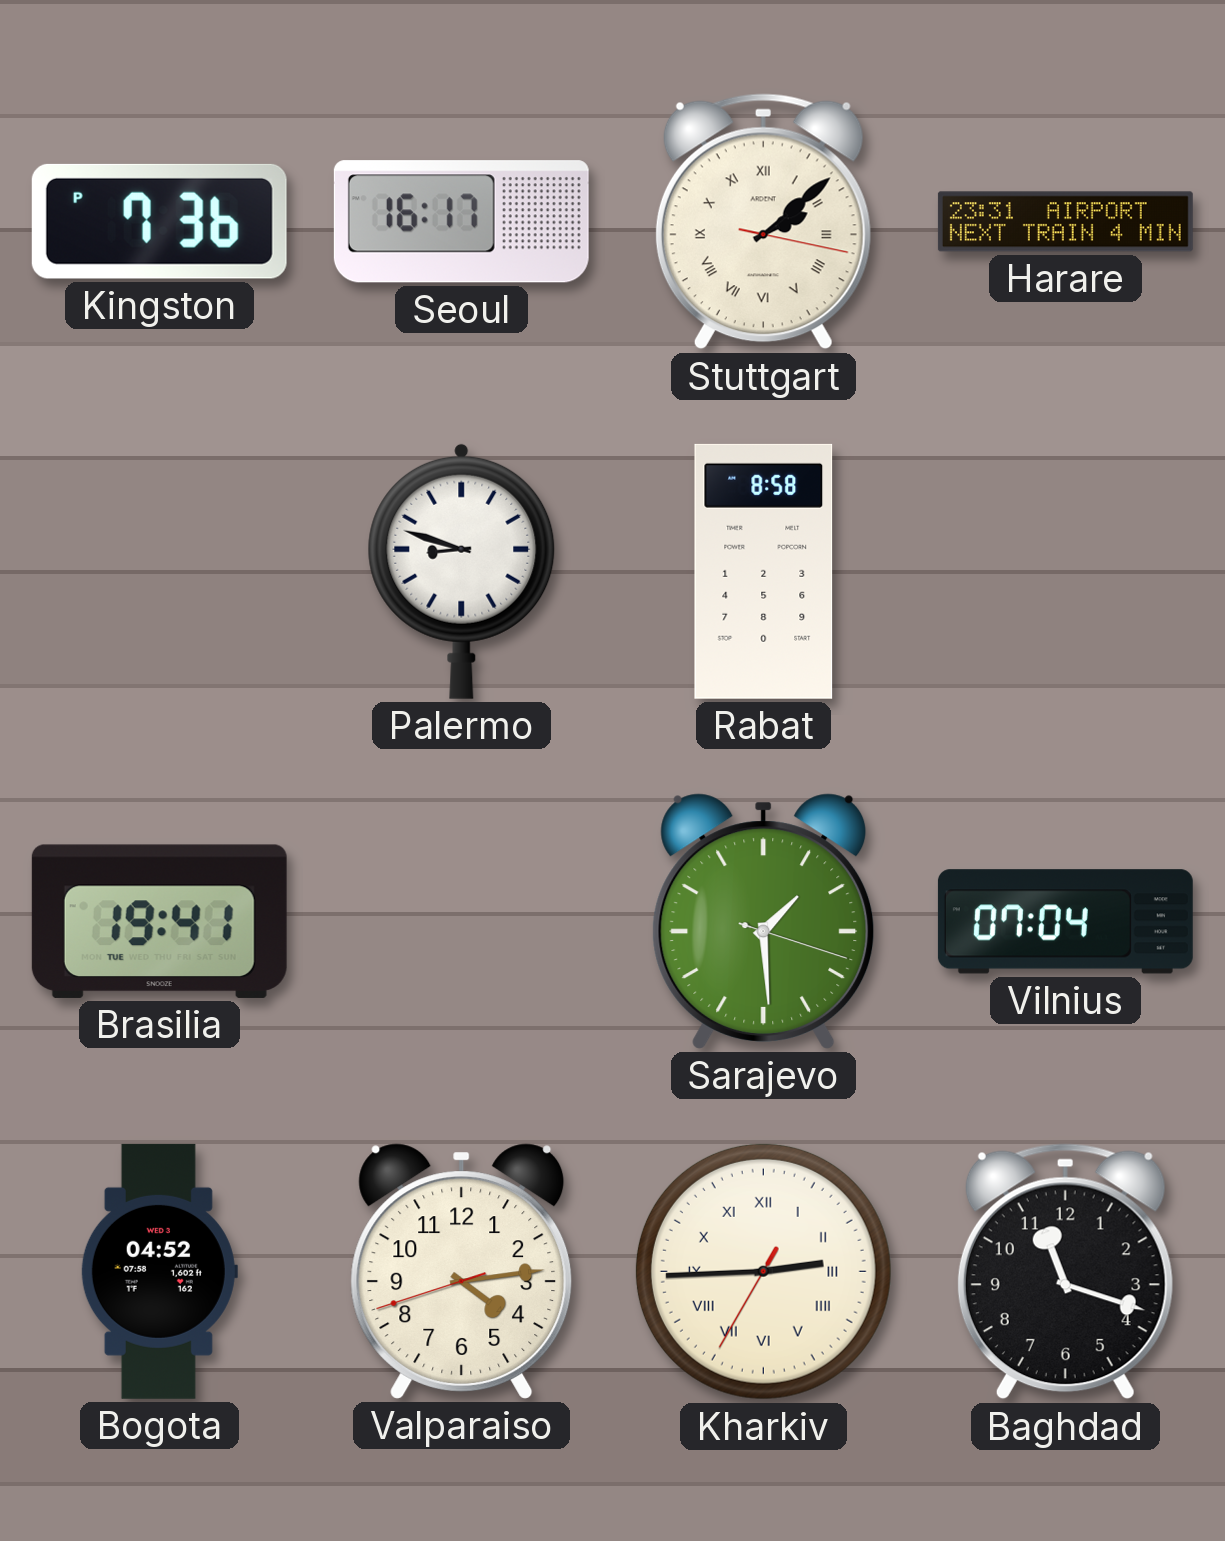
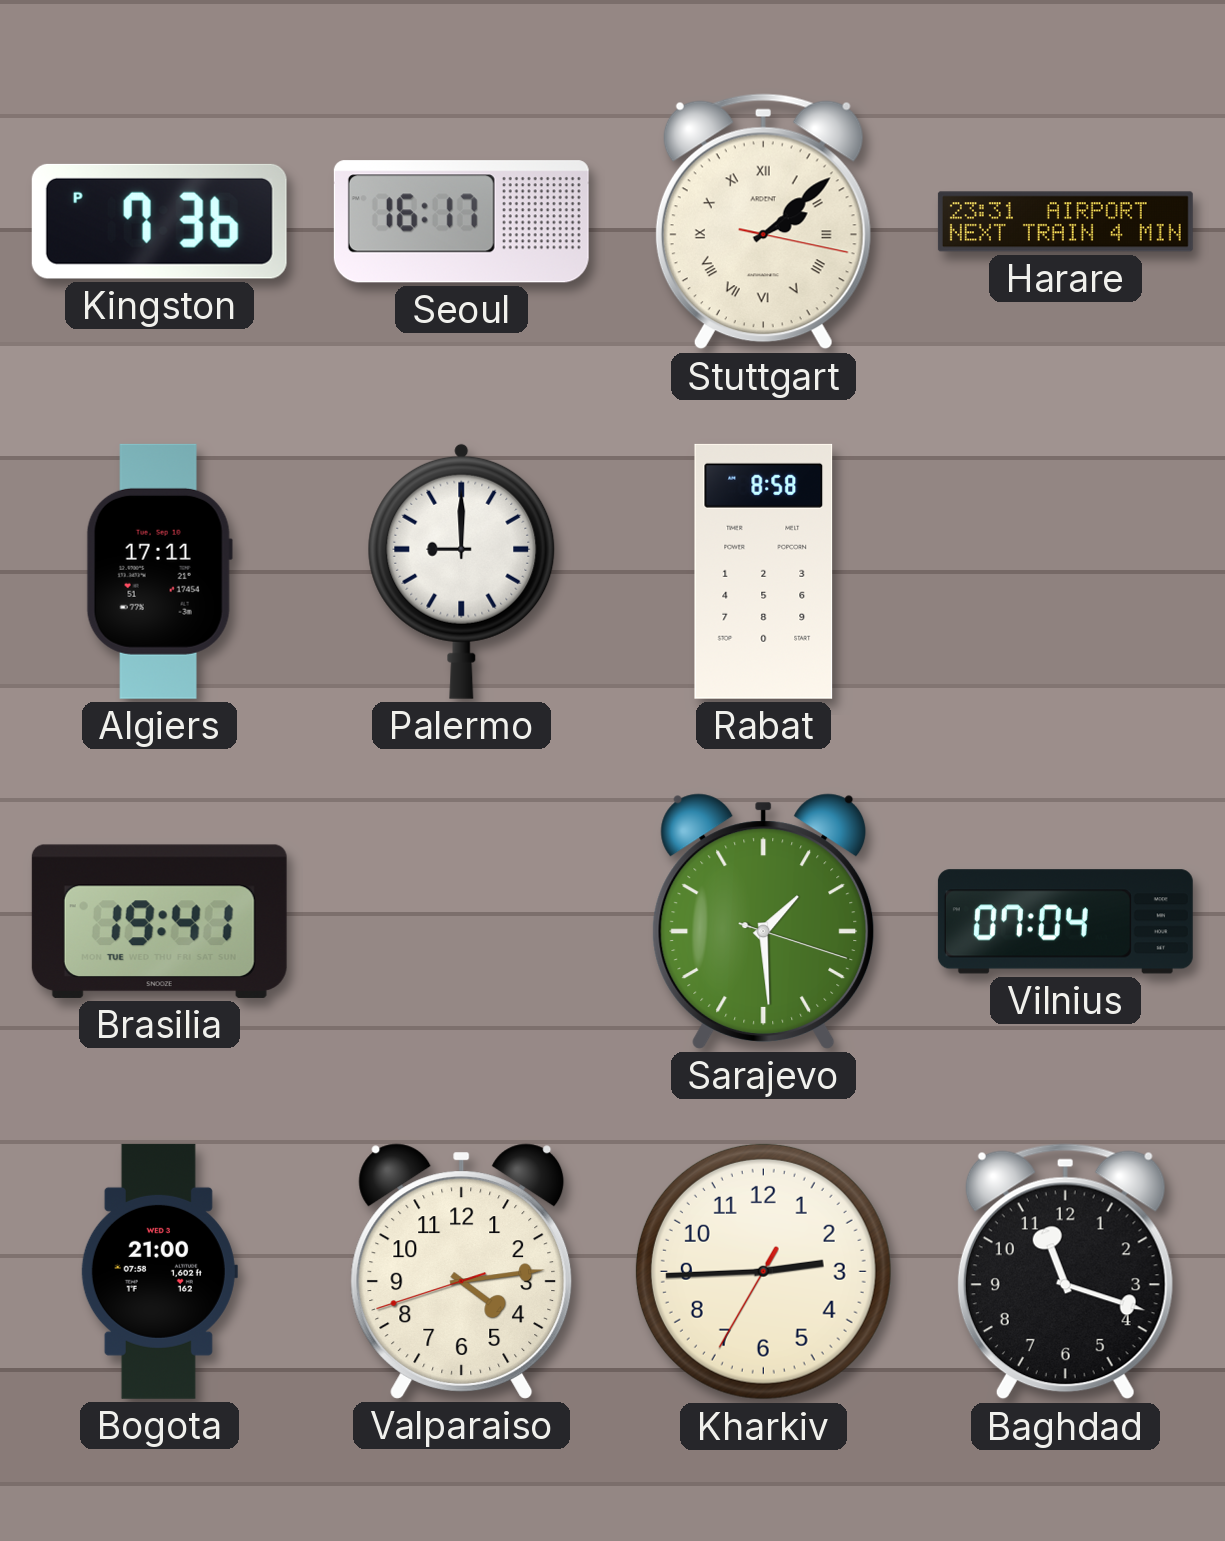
Algiers: none -> 17:11 (159, 571)
Palermo: 8:48 -> 9:00 (462, 571)
Bogota: 04:52 -> 21:00 (159, 1271)
Kharkiv numerals: Roman -> Arabic (763, 1271)
